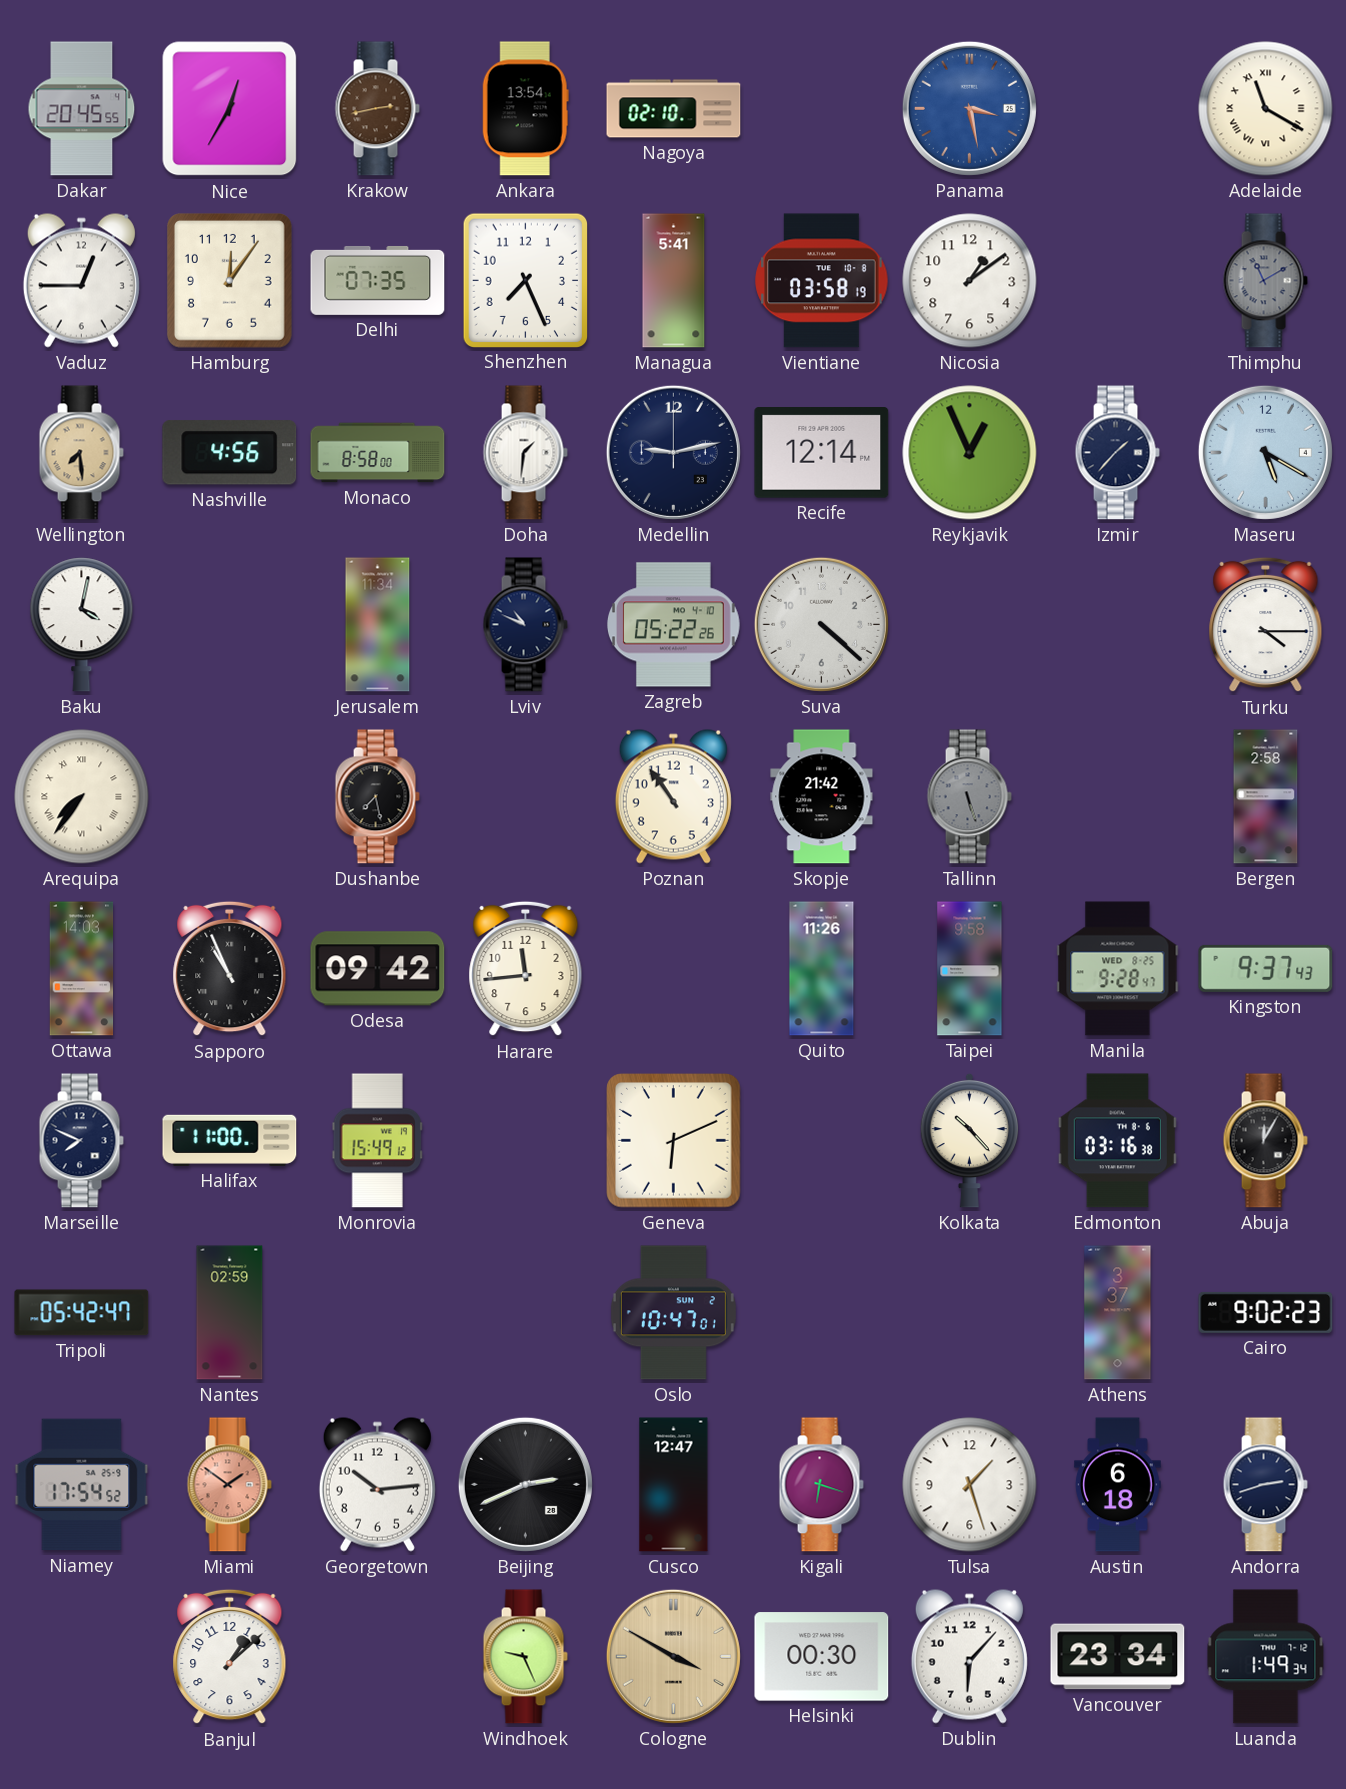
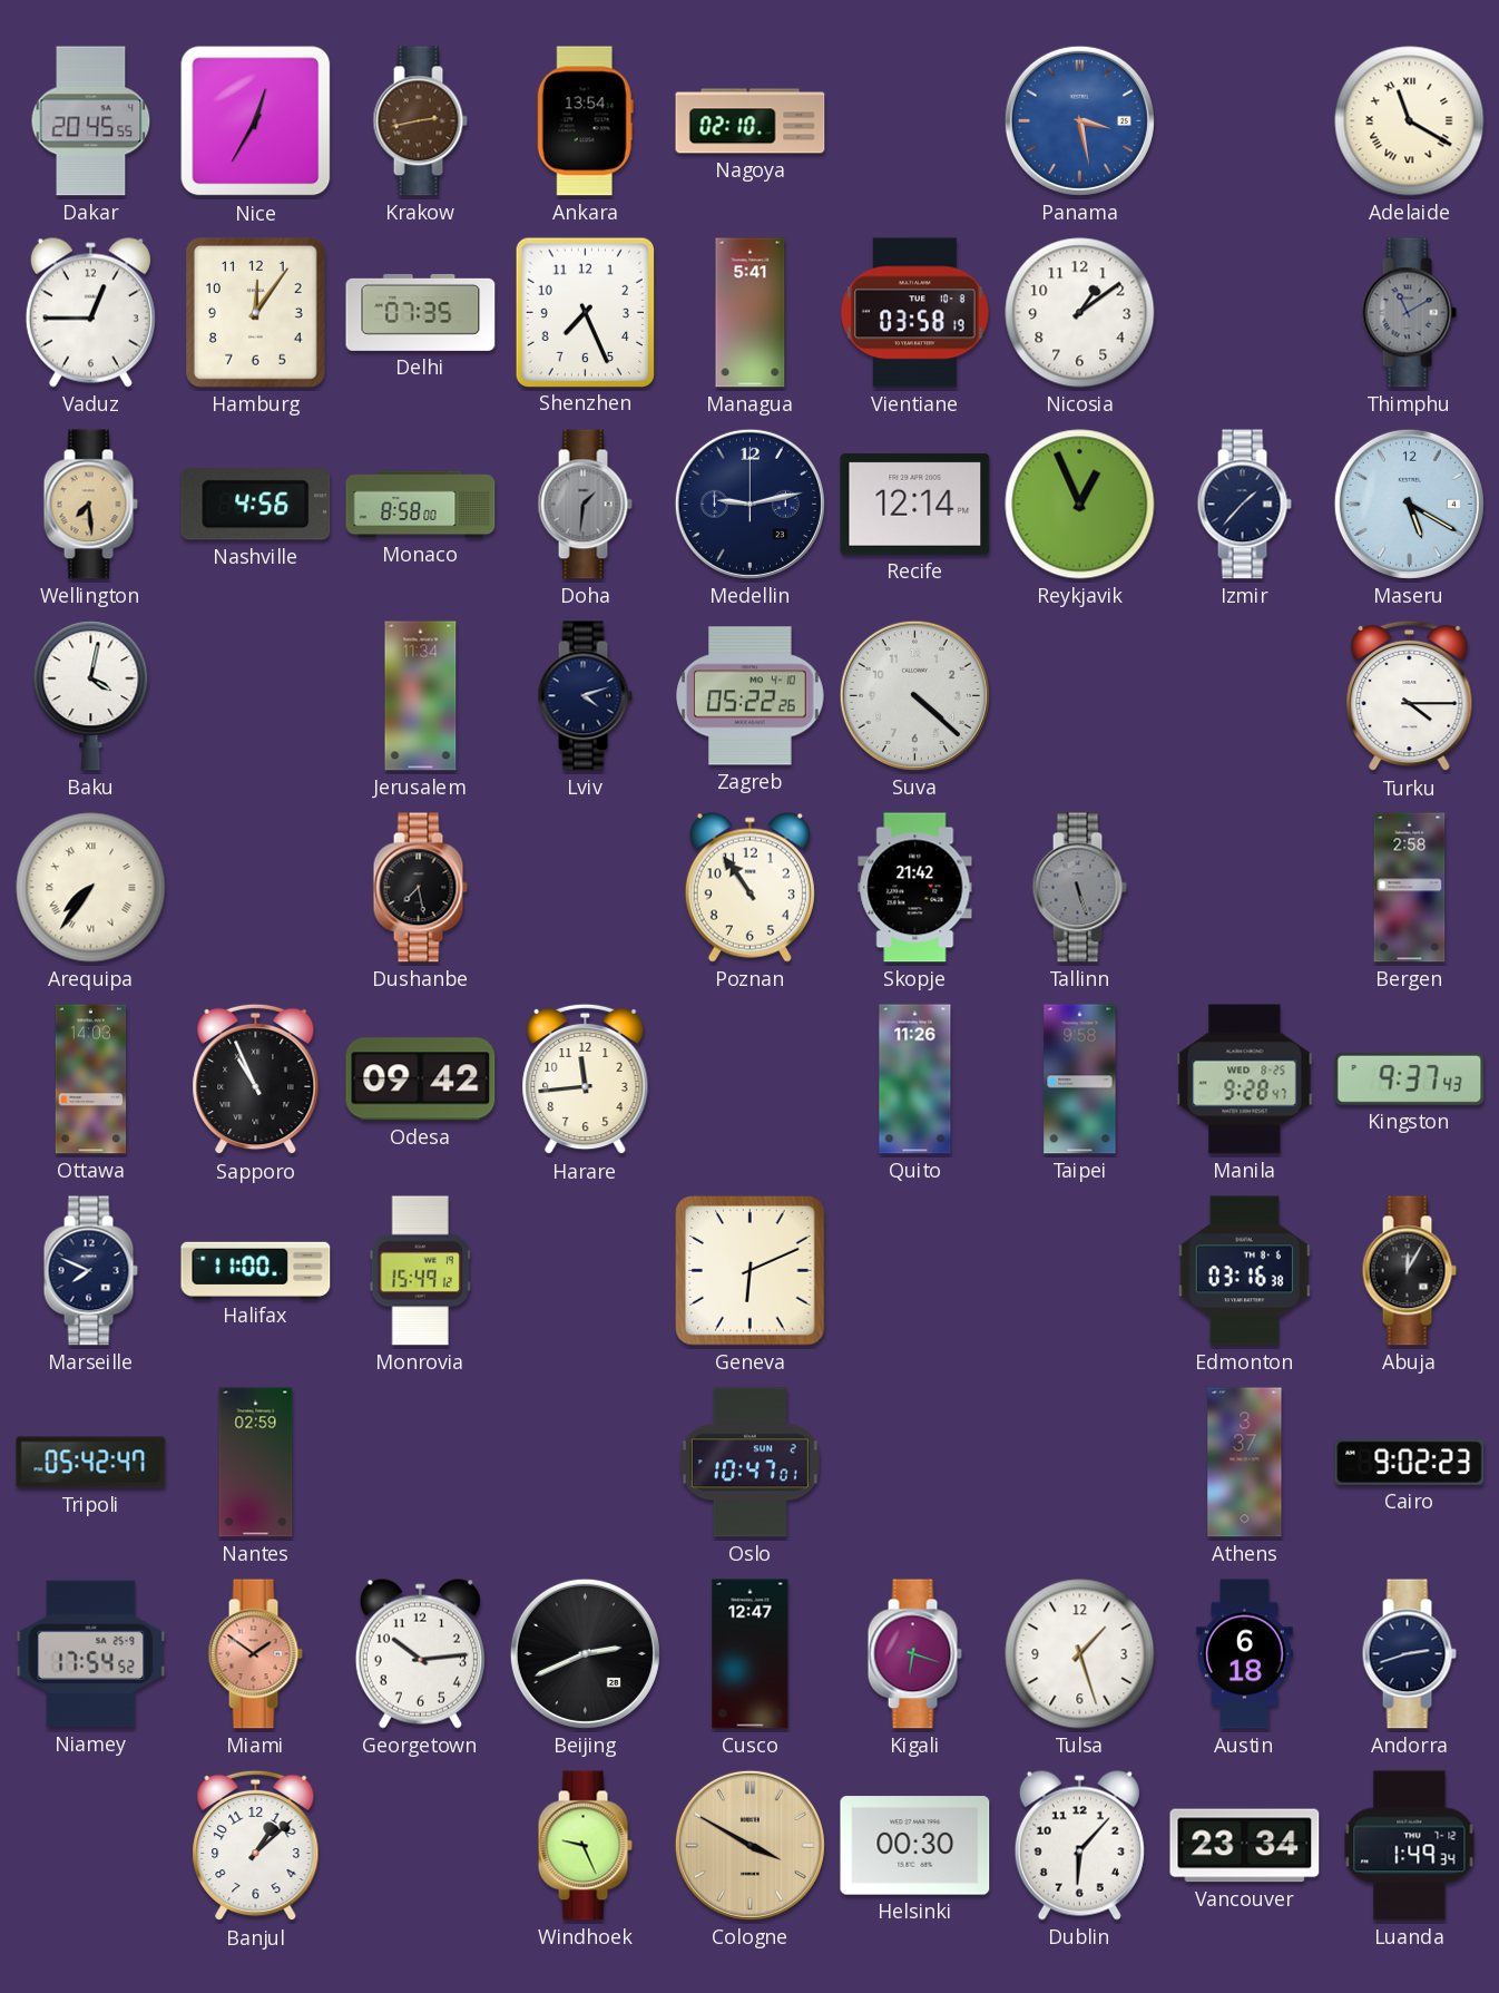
Doha dial: white -> grey (585, 505)
Lviv: 10:49 -> 4:12 (585, 696)
Kolkata: 10:23 -> none (969, 1140)
